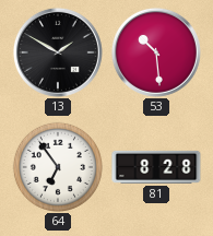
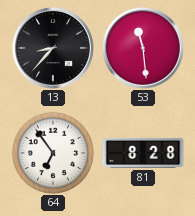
13: 1:50 -> 8:37 (53, 48)
53: 10:29 -> 11:29 (143, 48)
